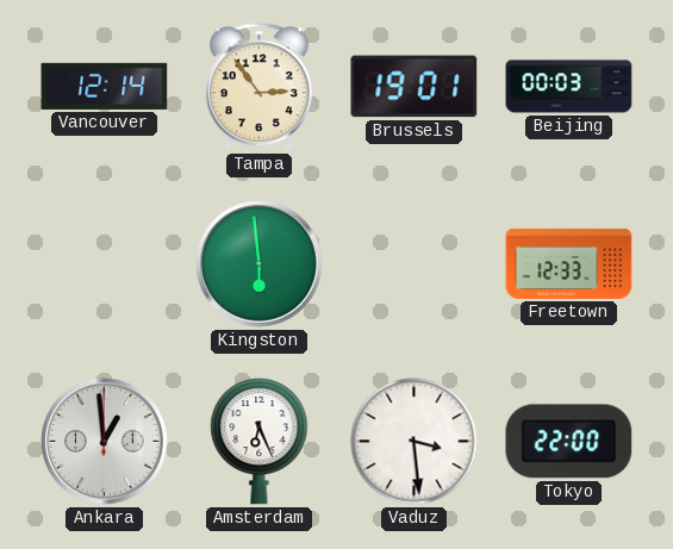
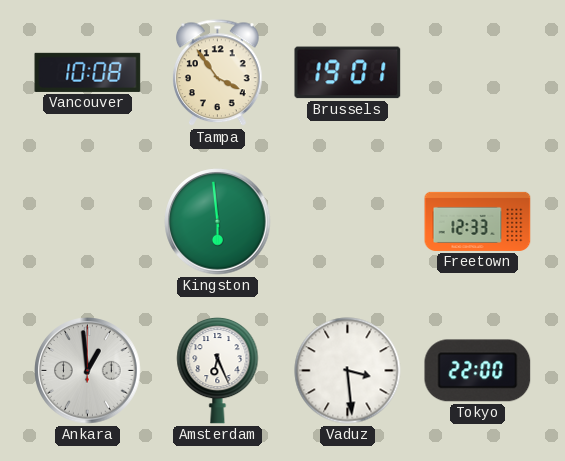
Vancouver: 12:14 -> 10:08 (88, 72)
Tampa: 2:54 -> 3:54 (218, 73)
Beijing: 00:03 -> none (569, 87)
